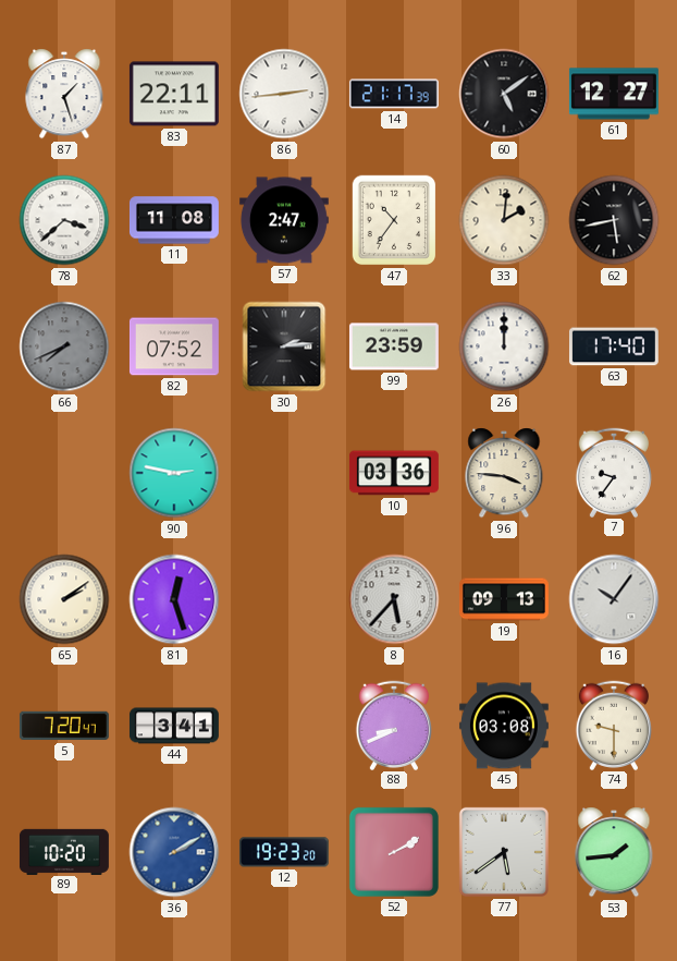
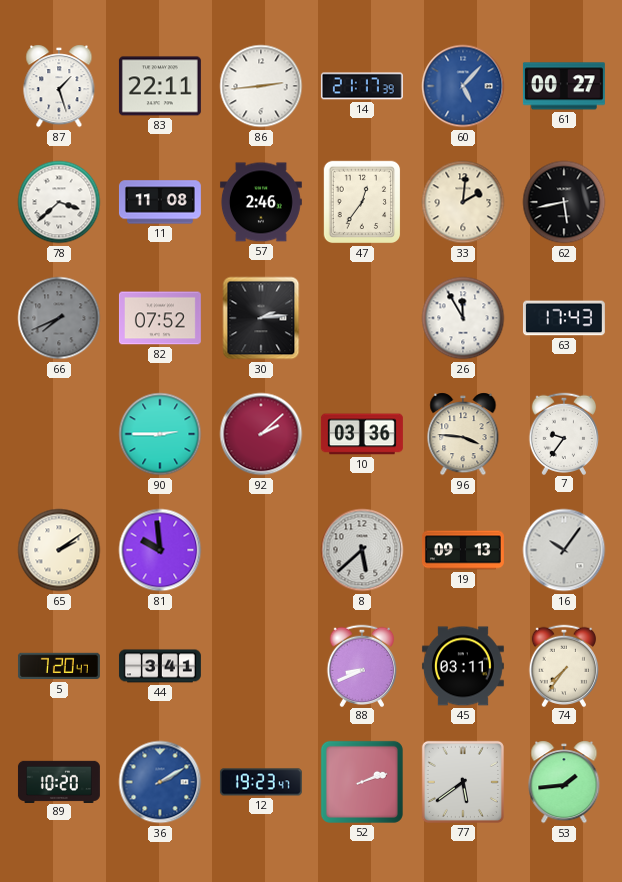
60: 5:09 -> 5:07 (463, 86)
60 dial: black -> blue (463, 86)
61: 12:27 -> 00:27 (564, 86)
57: 2:47 -> 2:46 (261, 202)
47: 10:36 -> 12:36 (362, 202)
99: 23:59 -> none (394, 346)
26: 12:00 -> 11:55 (463, 318)
63: 17:40 -> 17:43 (564, 318)
90: 2:47 -> 2:45 (160, 434)
92: none -> 2:08 (261, 434)
81: 12:27 -> 9:59 (160, 550)
8: 5:37 -> 5:38 (362, 550)
45: 03:08 -> 03:11 (463, 666)
74: 9:30 -> 7:36 (563, 665)
12: 19:23:20 -> 19:23:47 (261, 782)
52: 2:10 -> 2:12 (362, 782)
